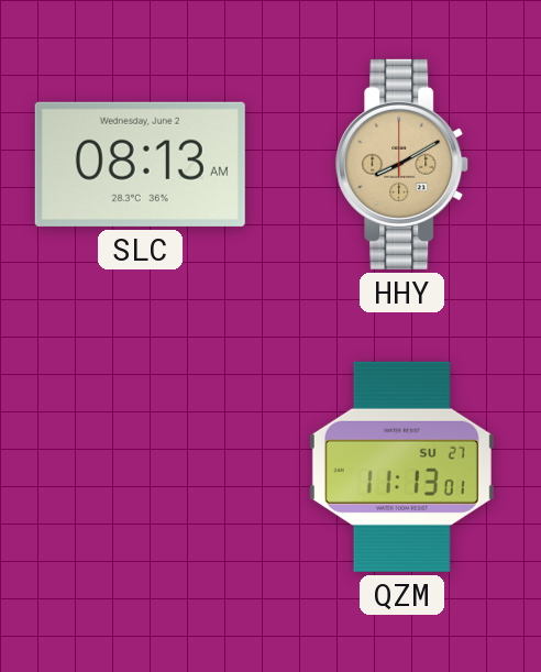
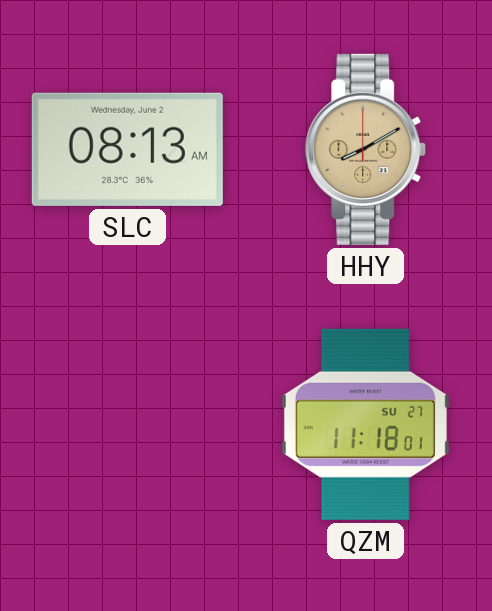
QZM: 11:13 -> 11:18 (365, 424)
